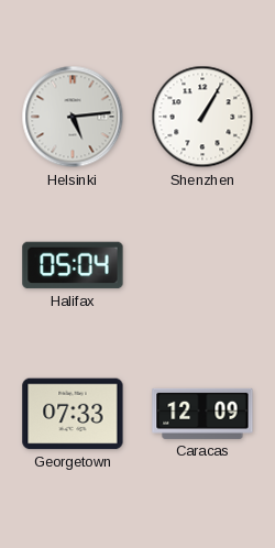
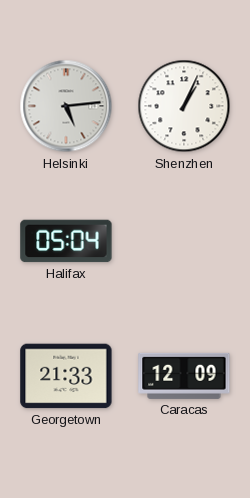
Shenzhen: 1:05 -> 1:04 (184, 106)
Georgetown: 07:33 -> 21:33 (66, 376)
